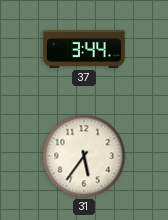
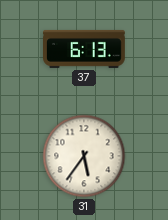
37: 3:44 -> 6:13 (85, 49)
